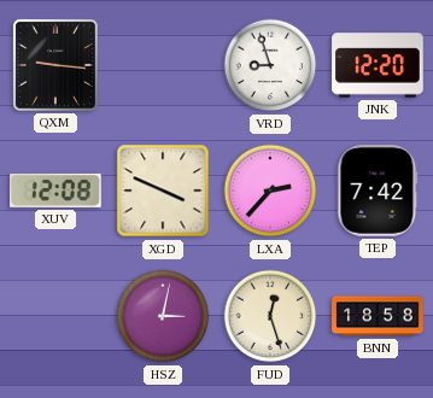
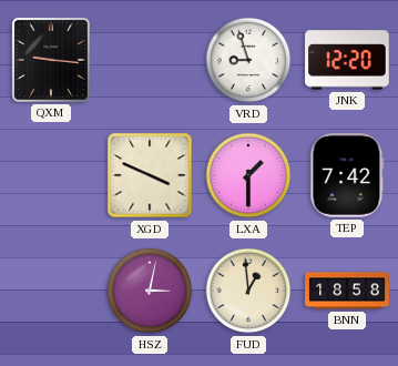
XUV: 12:08 -> none (57, 191)
LXA: 2:37 -> 1:30 (248, 175)
FUD: 12:27 -> 12:59 (248, 291)
